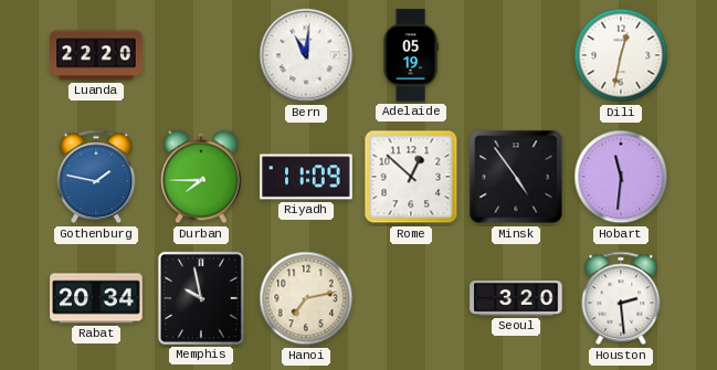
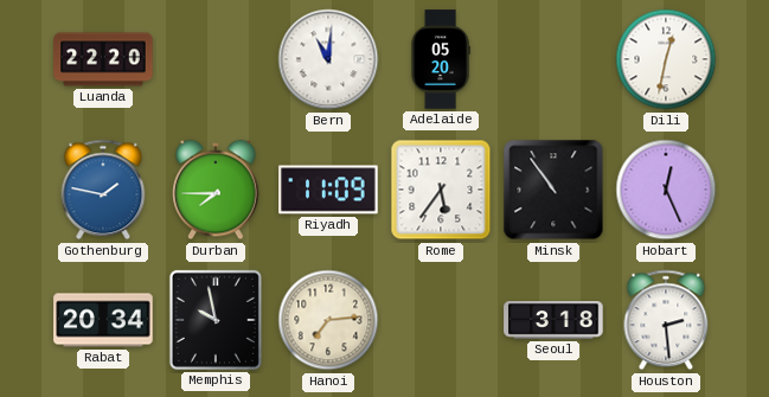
Adelaide: 05:19 -> 05:20 (441, 59)
Rome: 12:52 -> 5:36 (441, 190)
Minsk: 4:54 -> 10:54 (553, 190)
Hobart: 11:31 -> 12:26 (666, 190)
Hanoi: 7:13 -> 7:14 (328, 320)
Seoul: 3:20 -> 3:18 (553, 321)
